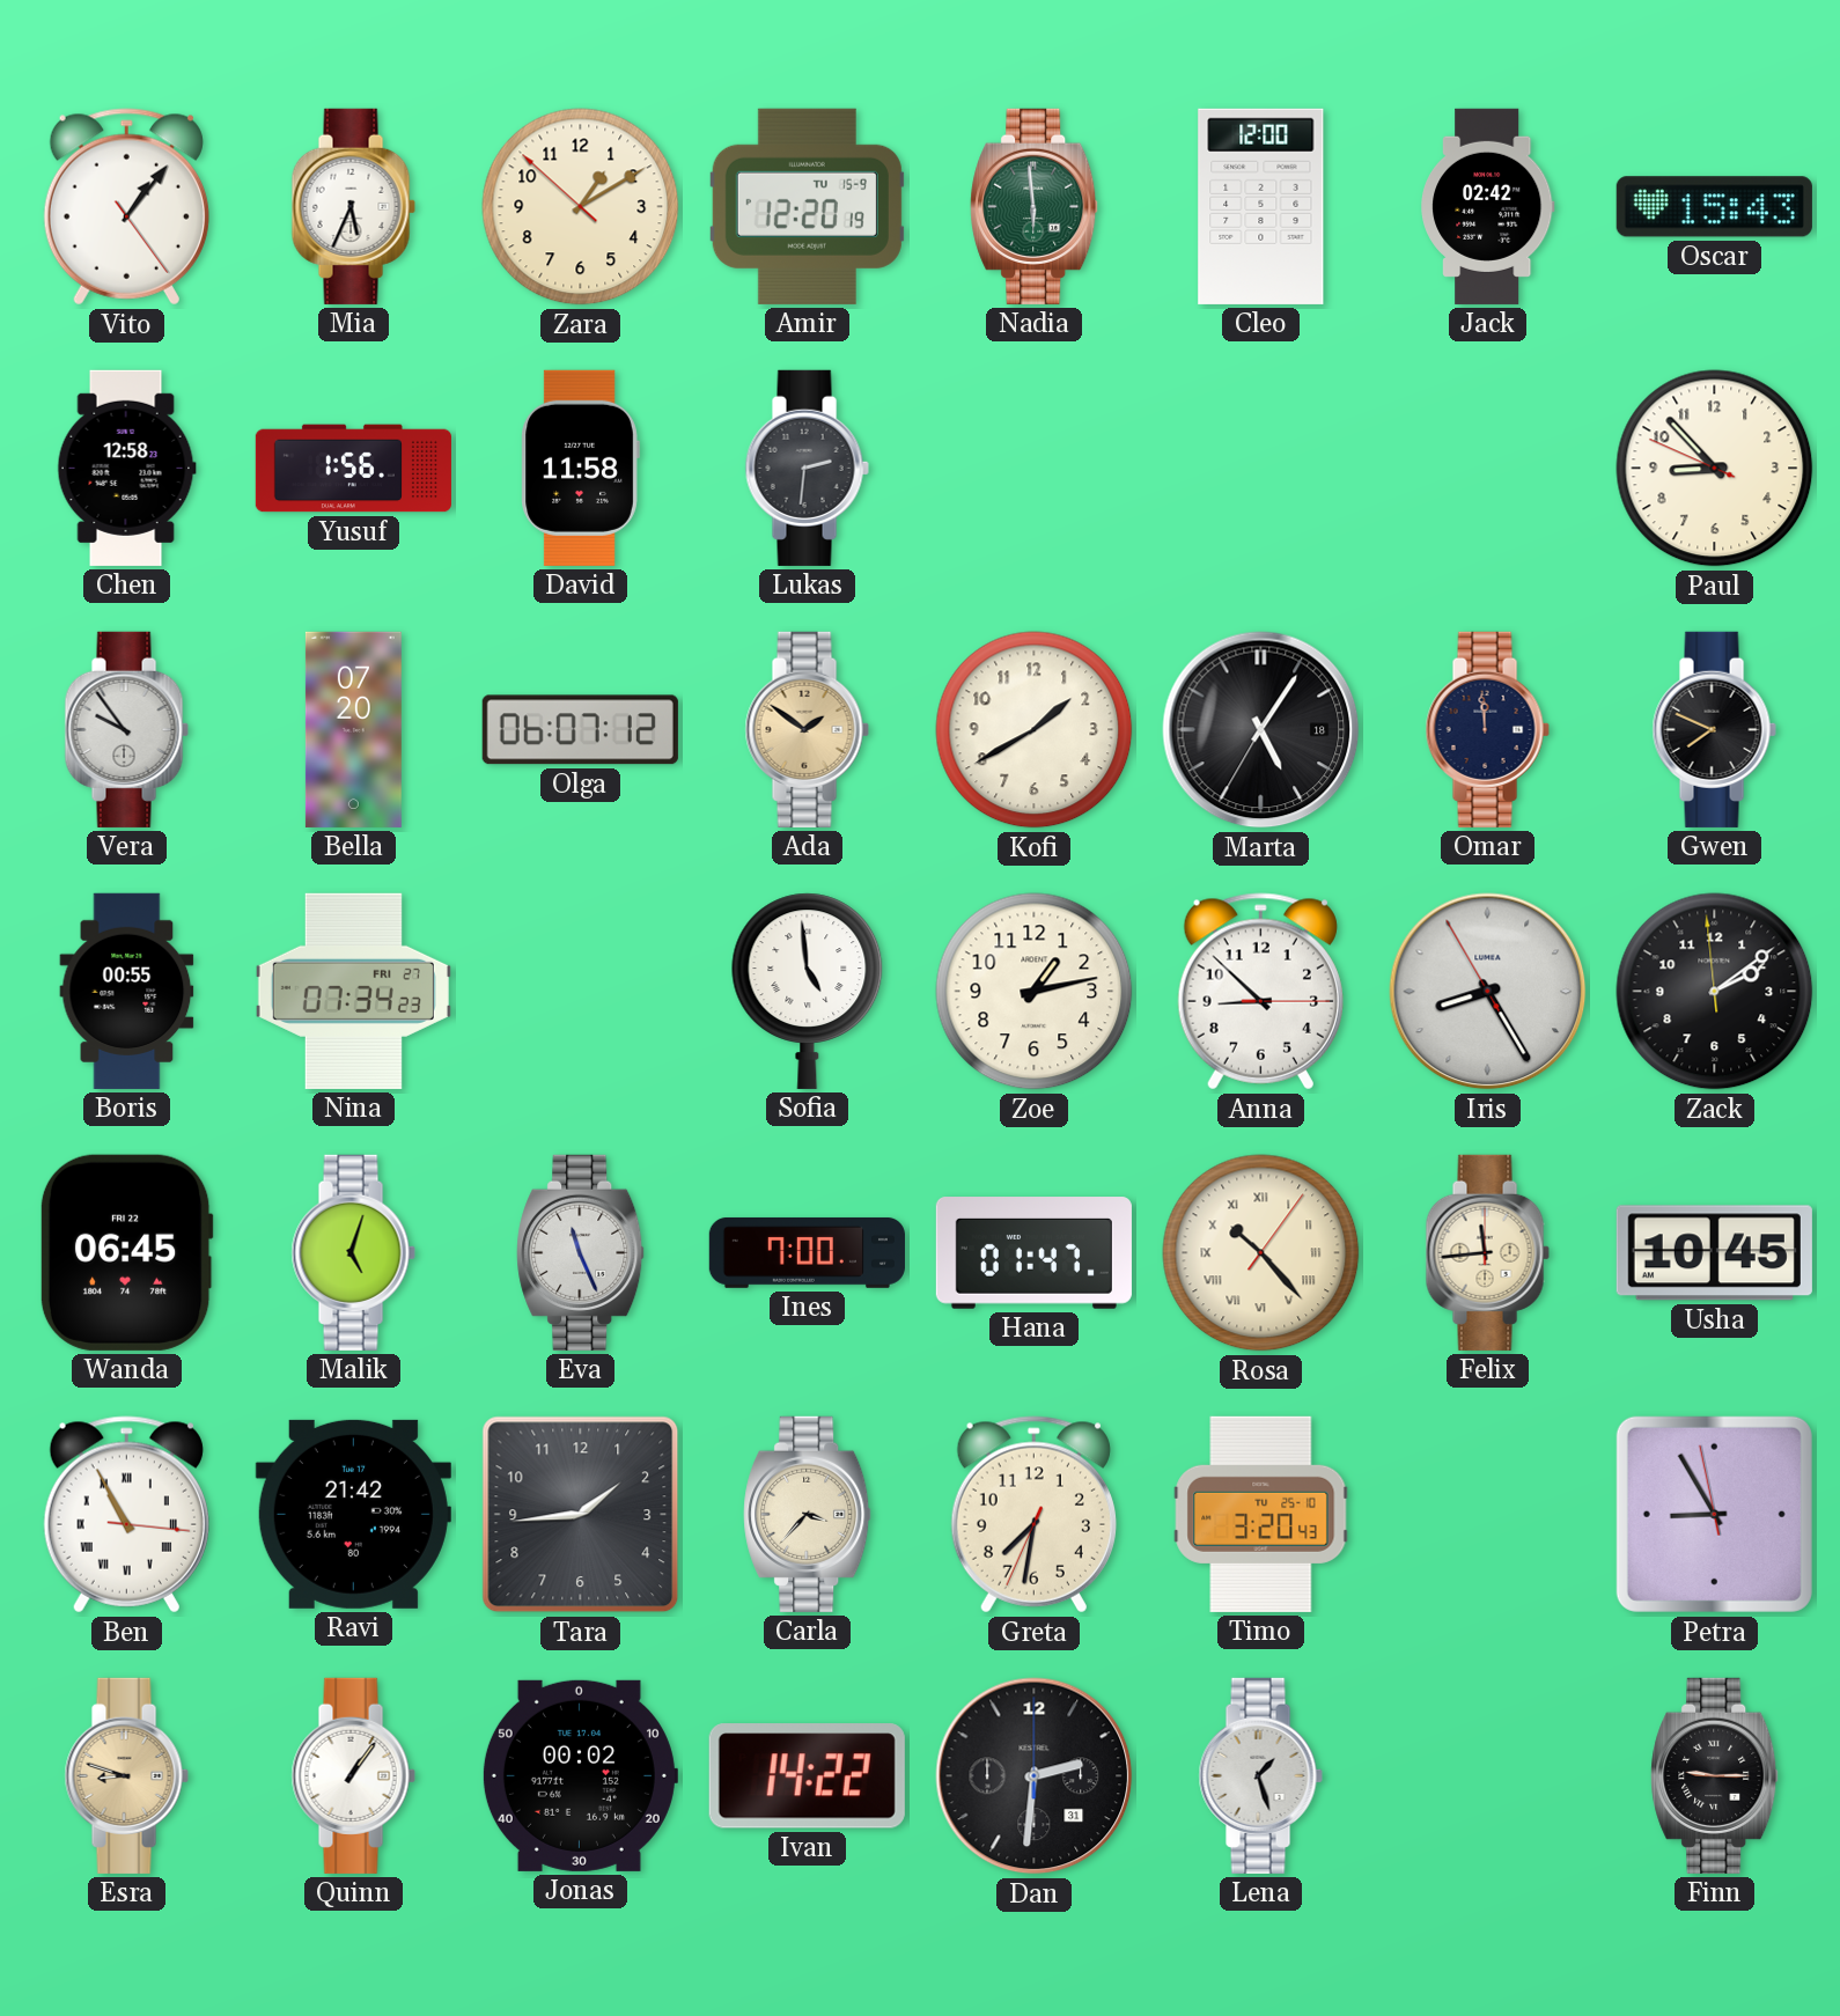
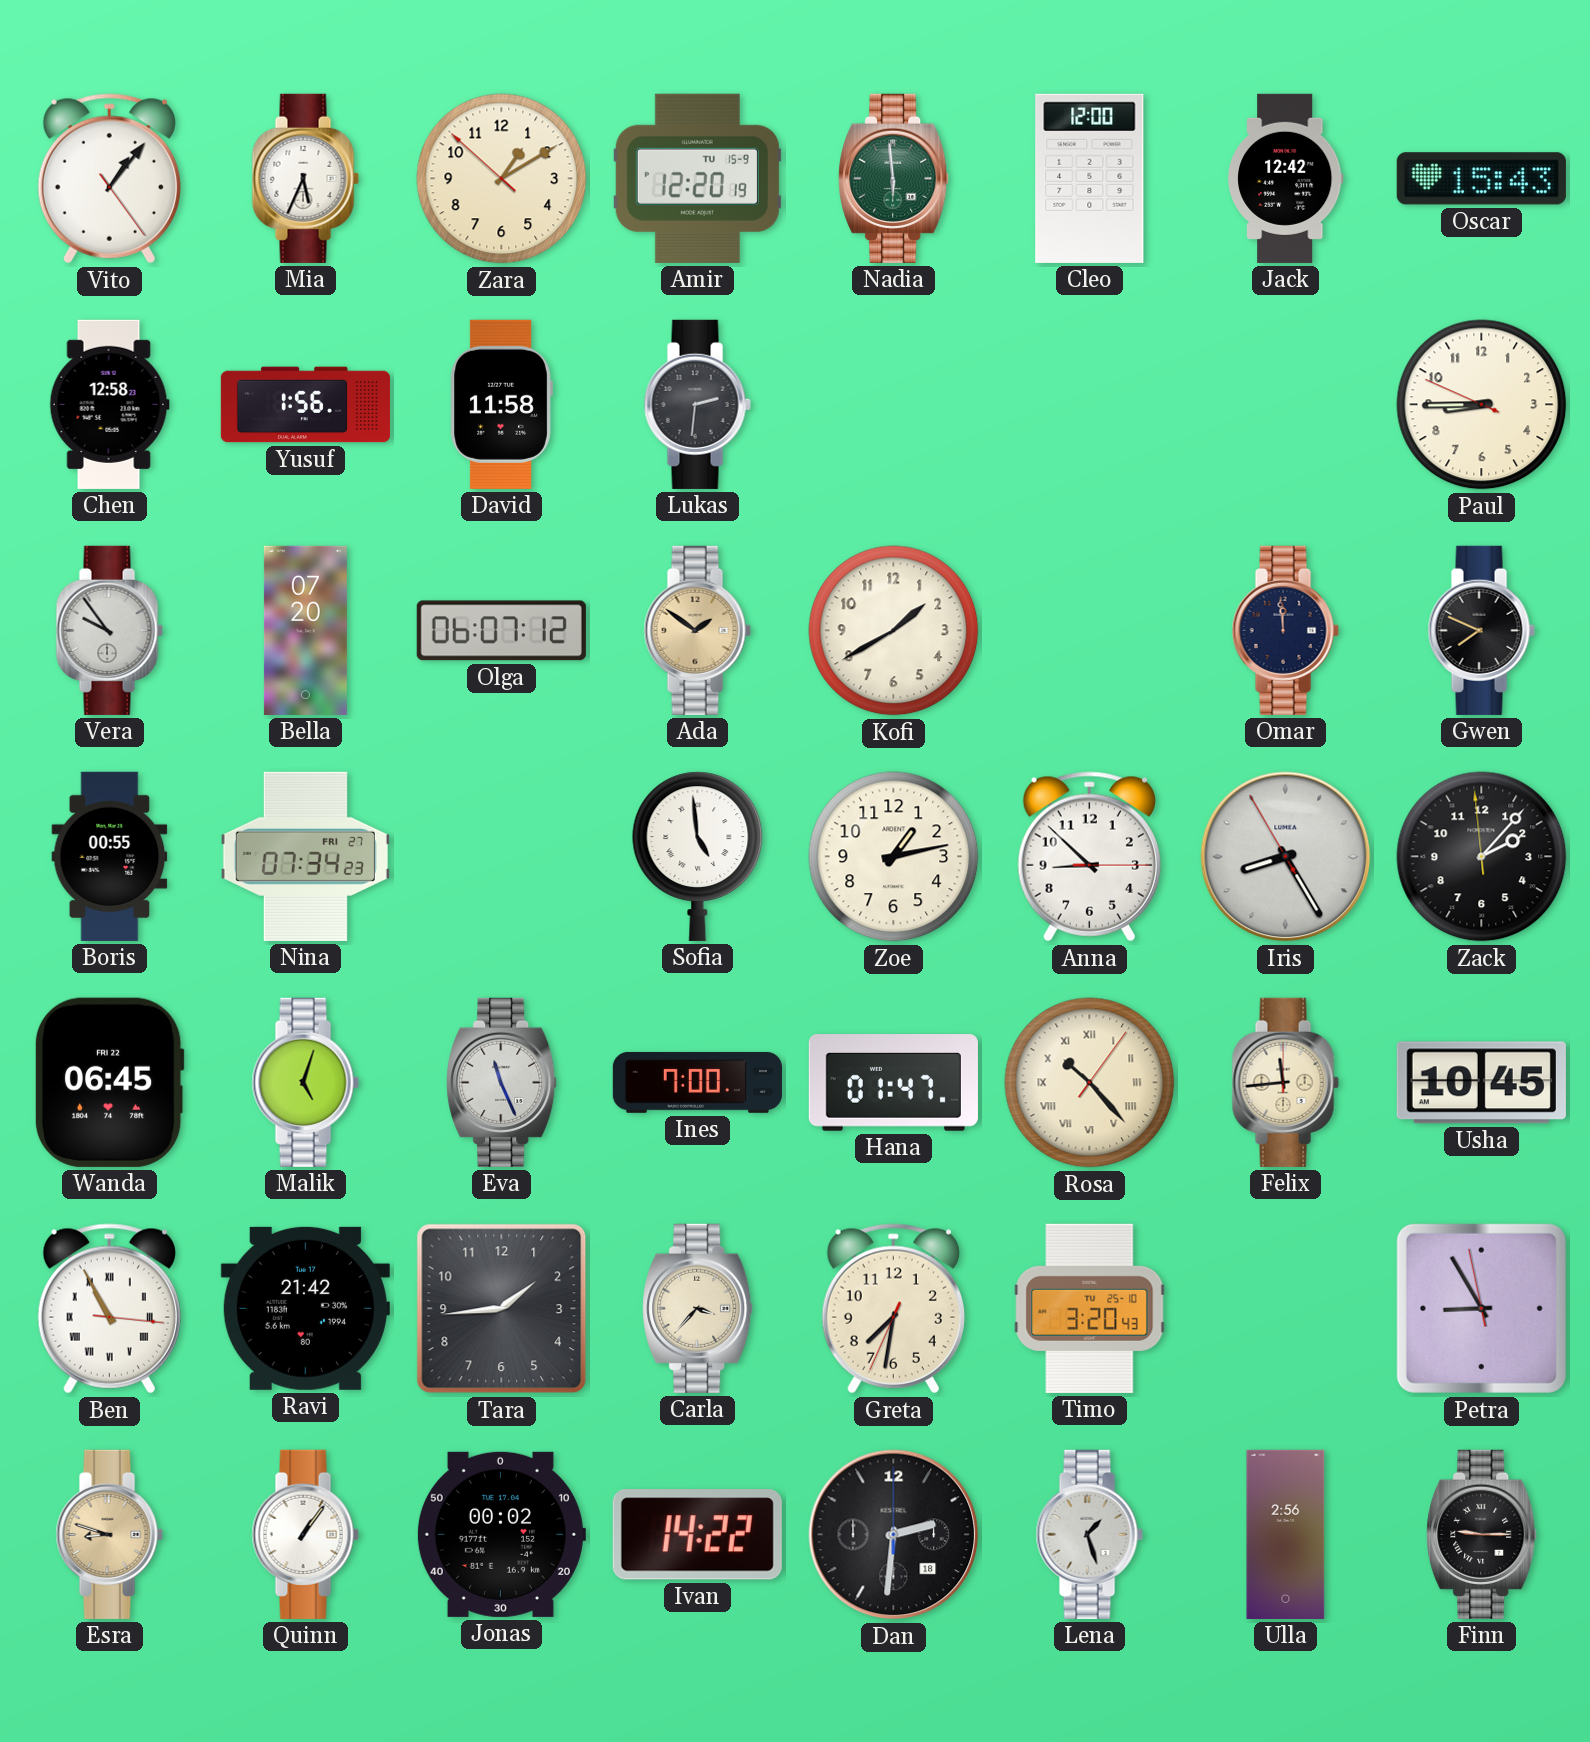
Jack: 02:42 -> 12:42 (1286, 178)
Paul: 8:52 -> 8:44 (1482, 405)
Marta: 5:05 -> none (1261, 730)
Zack: 2:08 -> 2:06 (1482, 857)
Dan date: 31 -> 18 (894, 1535)
Ulla: none -> 2:56 (1286, 1534)
